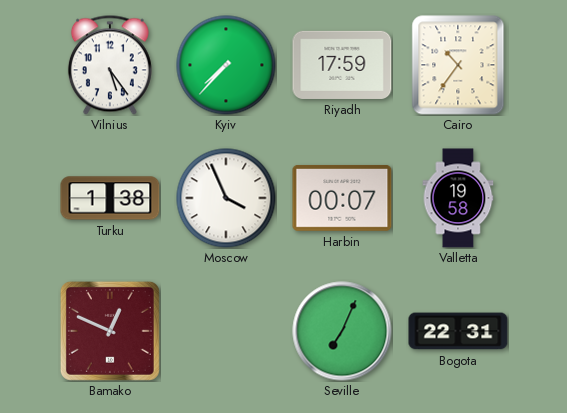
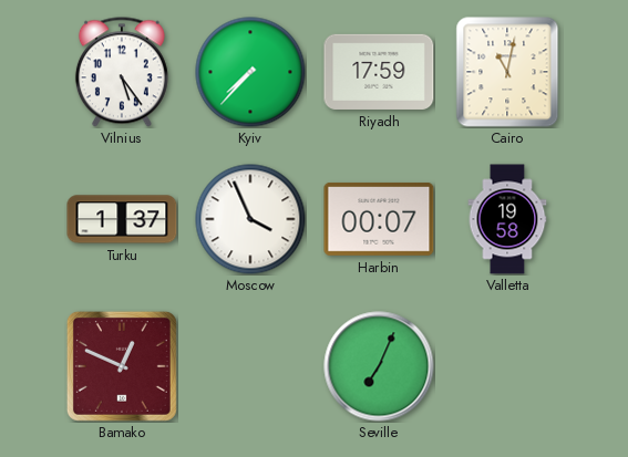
Cairo: 10:36 -> 11:02 (507, 72)
Turku: 1:38 -> 1:37 (122, 219)
Bogota: 22:31 -> none (458, 331)
